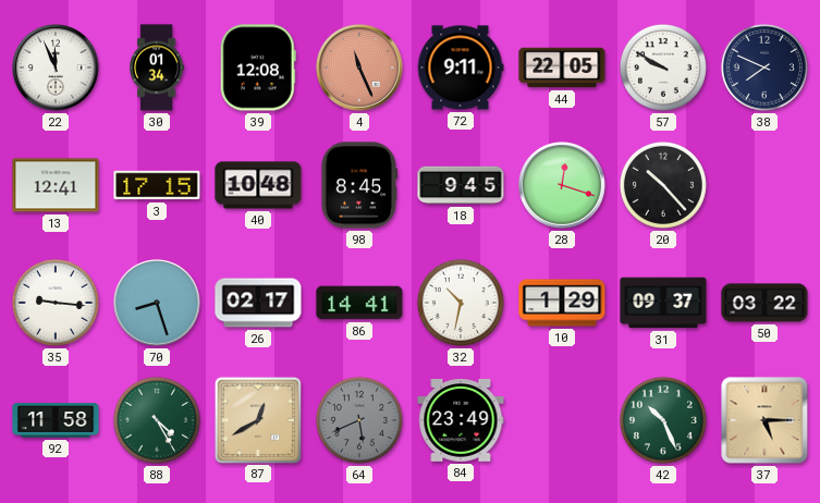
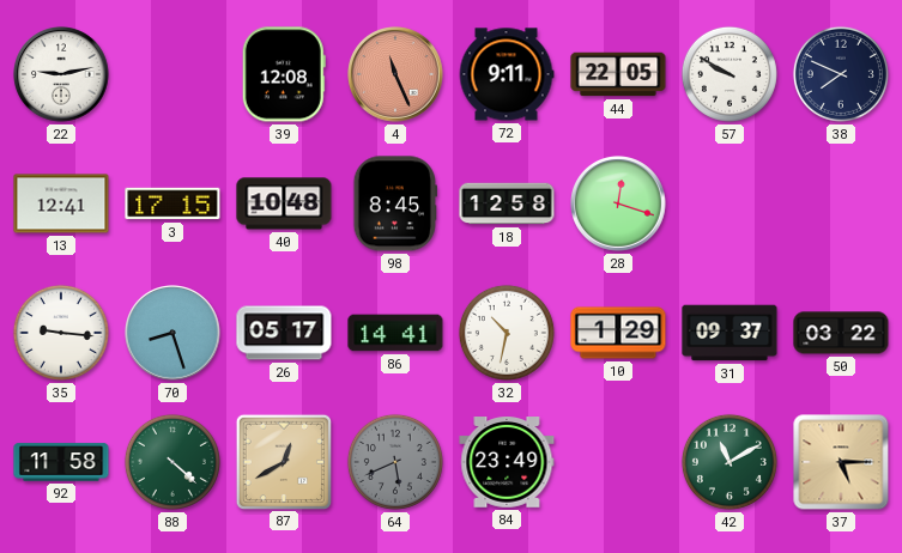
22: 11:56 -> 9:13 (61, 74)
30: 01:34 -> none (157, 68)
18: 9:45 -> 12:58 (507, 203)
20: 10:23 -> none (663, 185)
26: 02:17 -> 05:17 (284, 333)
88: 4:25 -> 4:22 (172, 462)
42: 10:26 -> 11:10 (730, 462)
